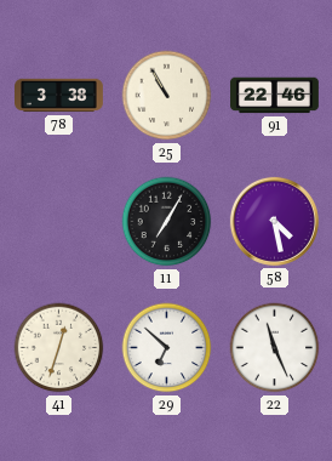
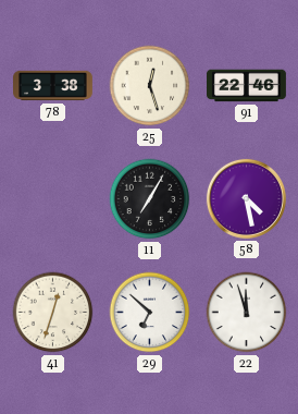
25: 10:55 -> 12:27 (150, 86)
22: 11:26 -> 11:57 (247, 313)
